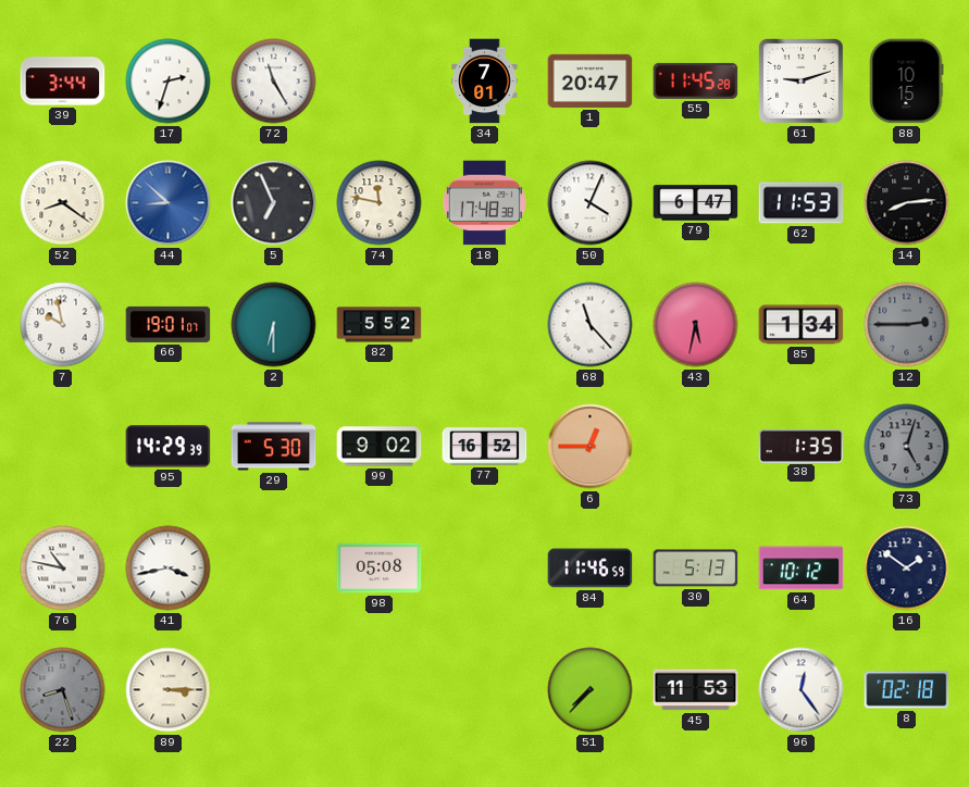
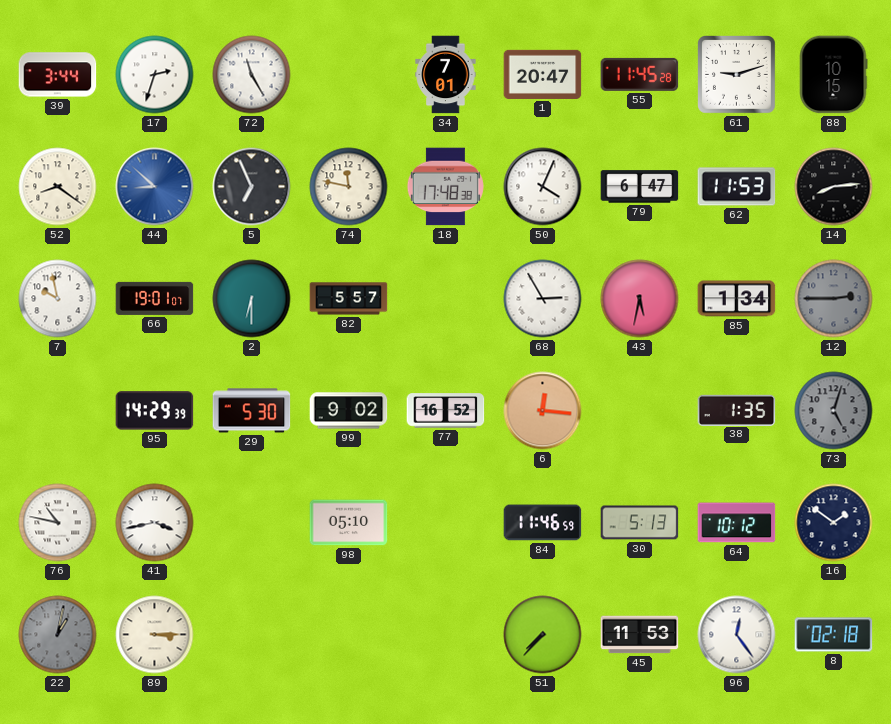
82: 5:52 -> 5:57 (349, 299)
68: 11:23 -> 2:55 (543, 299)
6: 12:45 -> 12:16 (543, 411)
98: 05:08 -> 05:10 (349, 523)
22: 8:27 -> 1:02 (58, 635)
